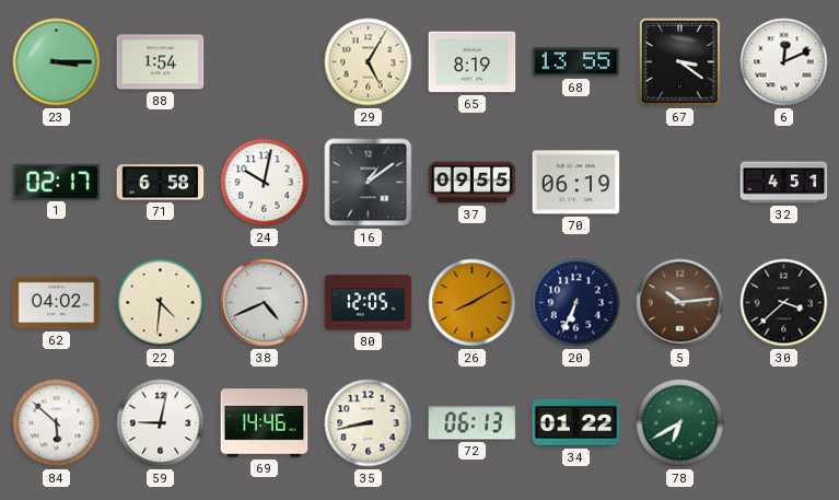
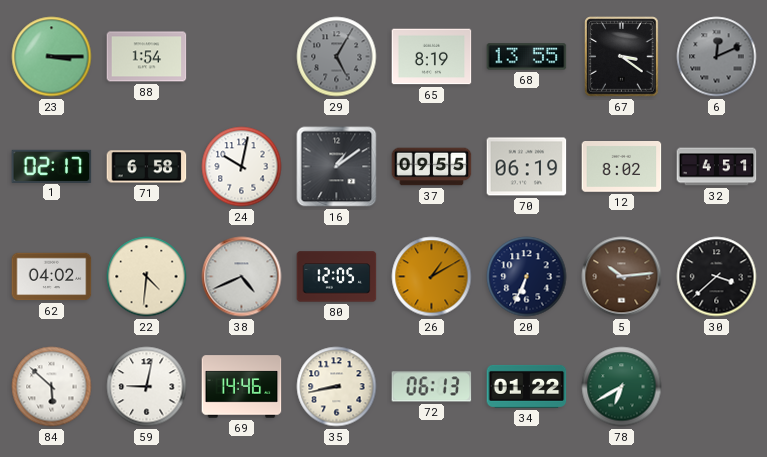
29 dial: cream -> grey (337, 57)
6 dial: white -> grey (717, 57)
12: none -> 8:02 (622, 167)
26: 8:10 -> 1:10 (432, 277)
